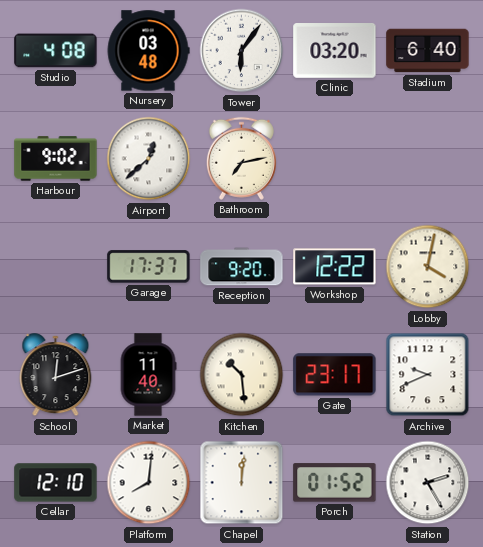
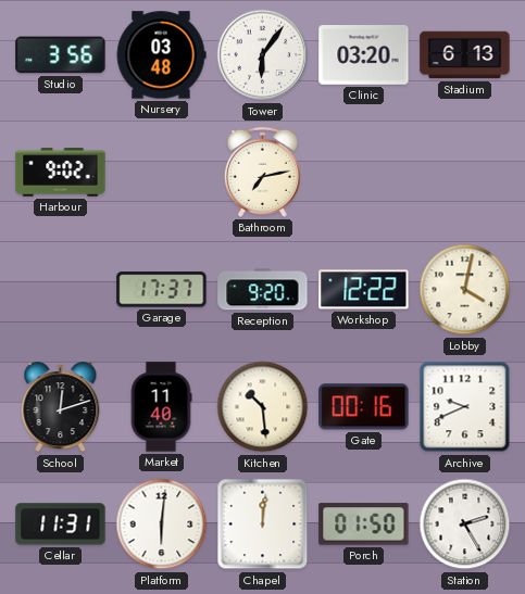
Studio: 4:08 -> 3:56 (61, 55)
Stadium: 6:40 -> 6:13 (465, 55)
Airport: 12:38 -> none (149, 159)
Gate: 23:17 -> 00:16 (364, 407)
Cellar: 12:10 -> 11:31 (61, 525)
Platform: 8:01 -> 6:01 (162, 525)
Porch: 01:52 -> 01:50 (364, 525)
